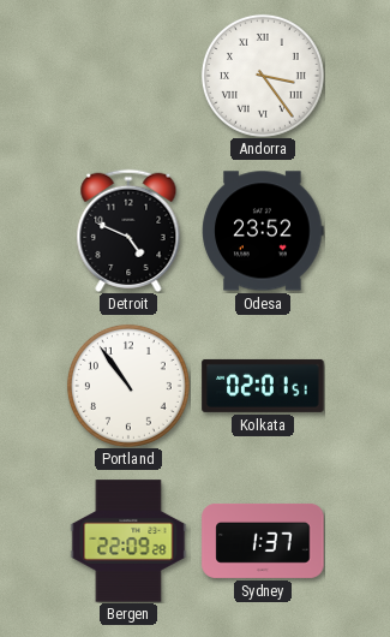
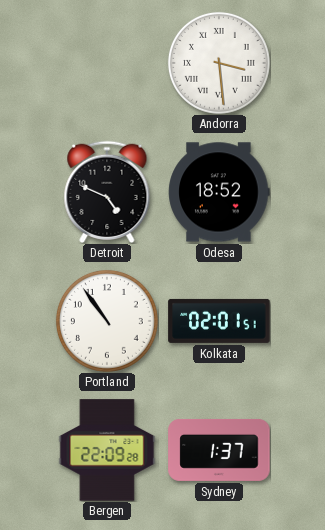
Andorra: 3:24 -> 3:29 (219, 63)
Odesa: 23:52 -> 18:52 (219, 192)
